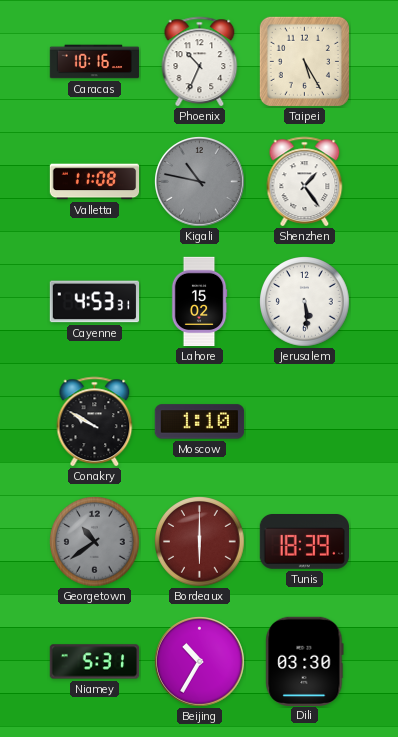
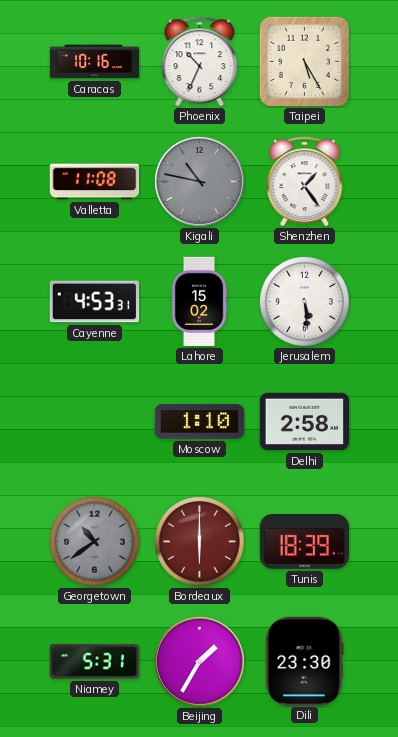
Conakry: 9:50 -> none (95, 422)
Delhi: none -> 2:58 (305, 422)
Beijing: 10:35 -> 1:35 (200, 662)
Dili: 03:30 -> 23:30 (305, 661)
